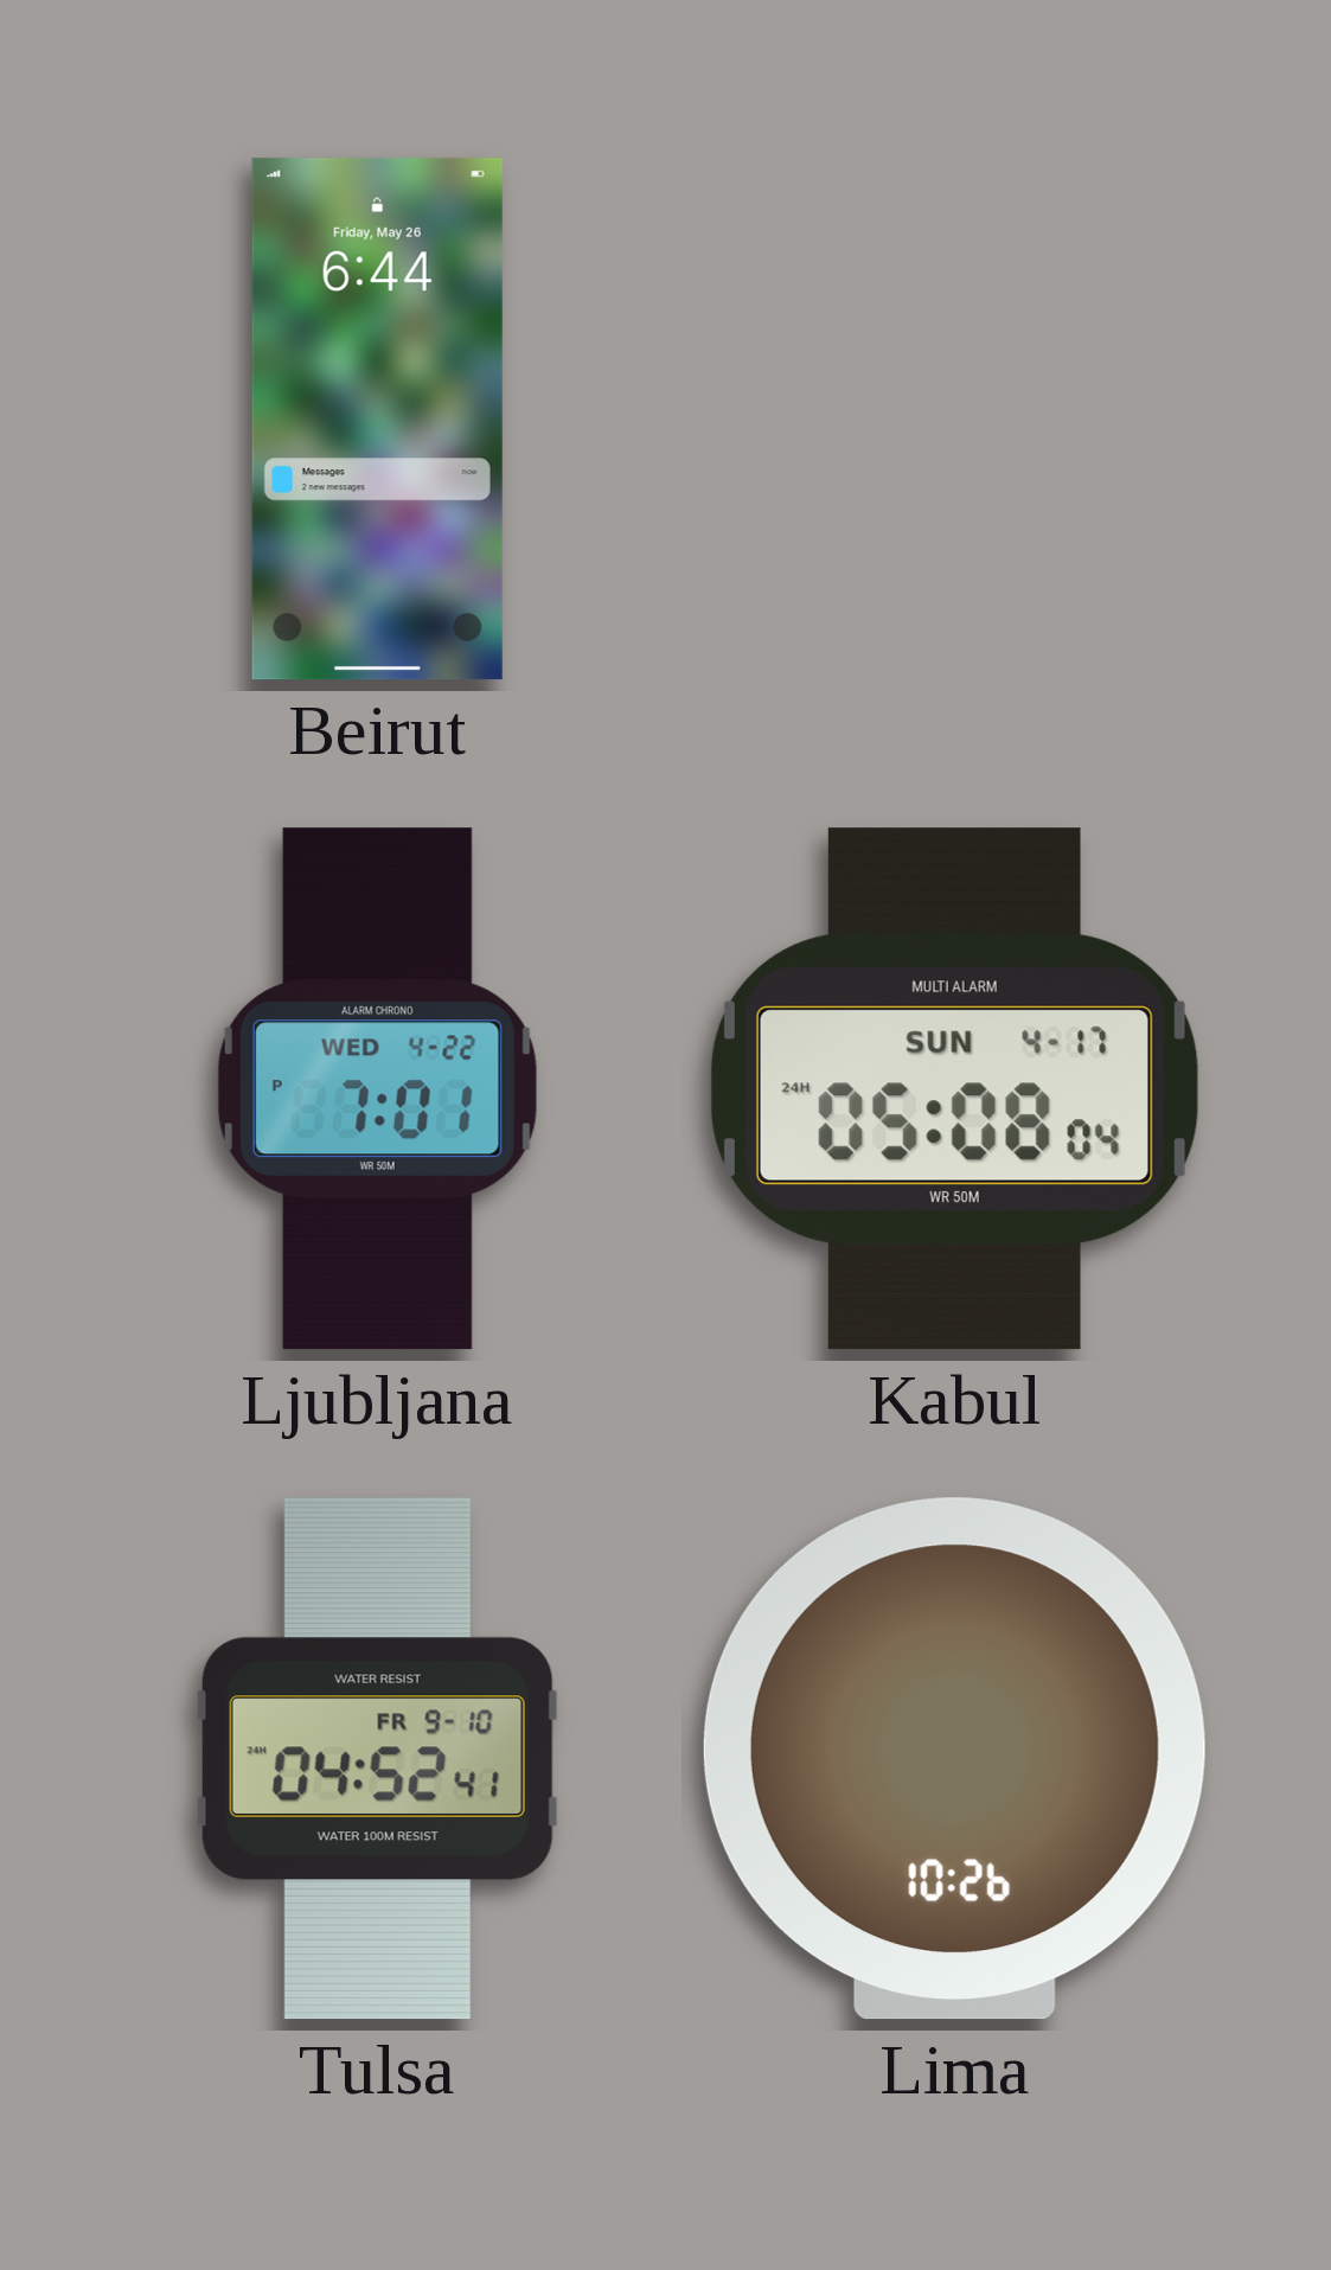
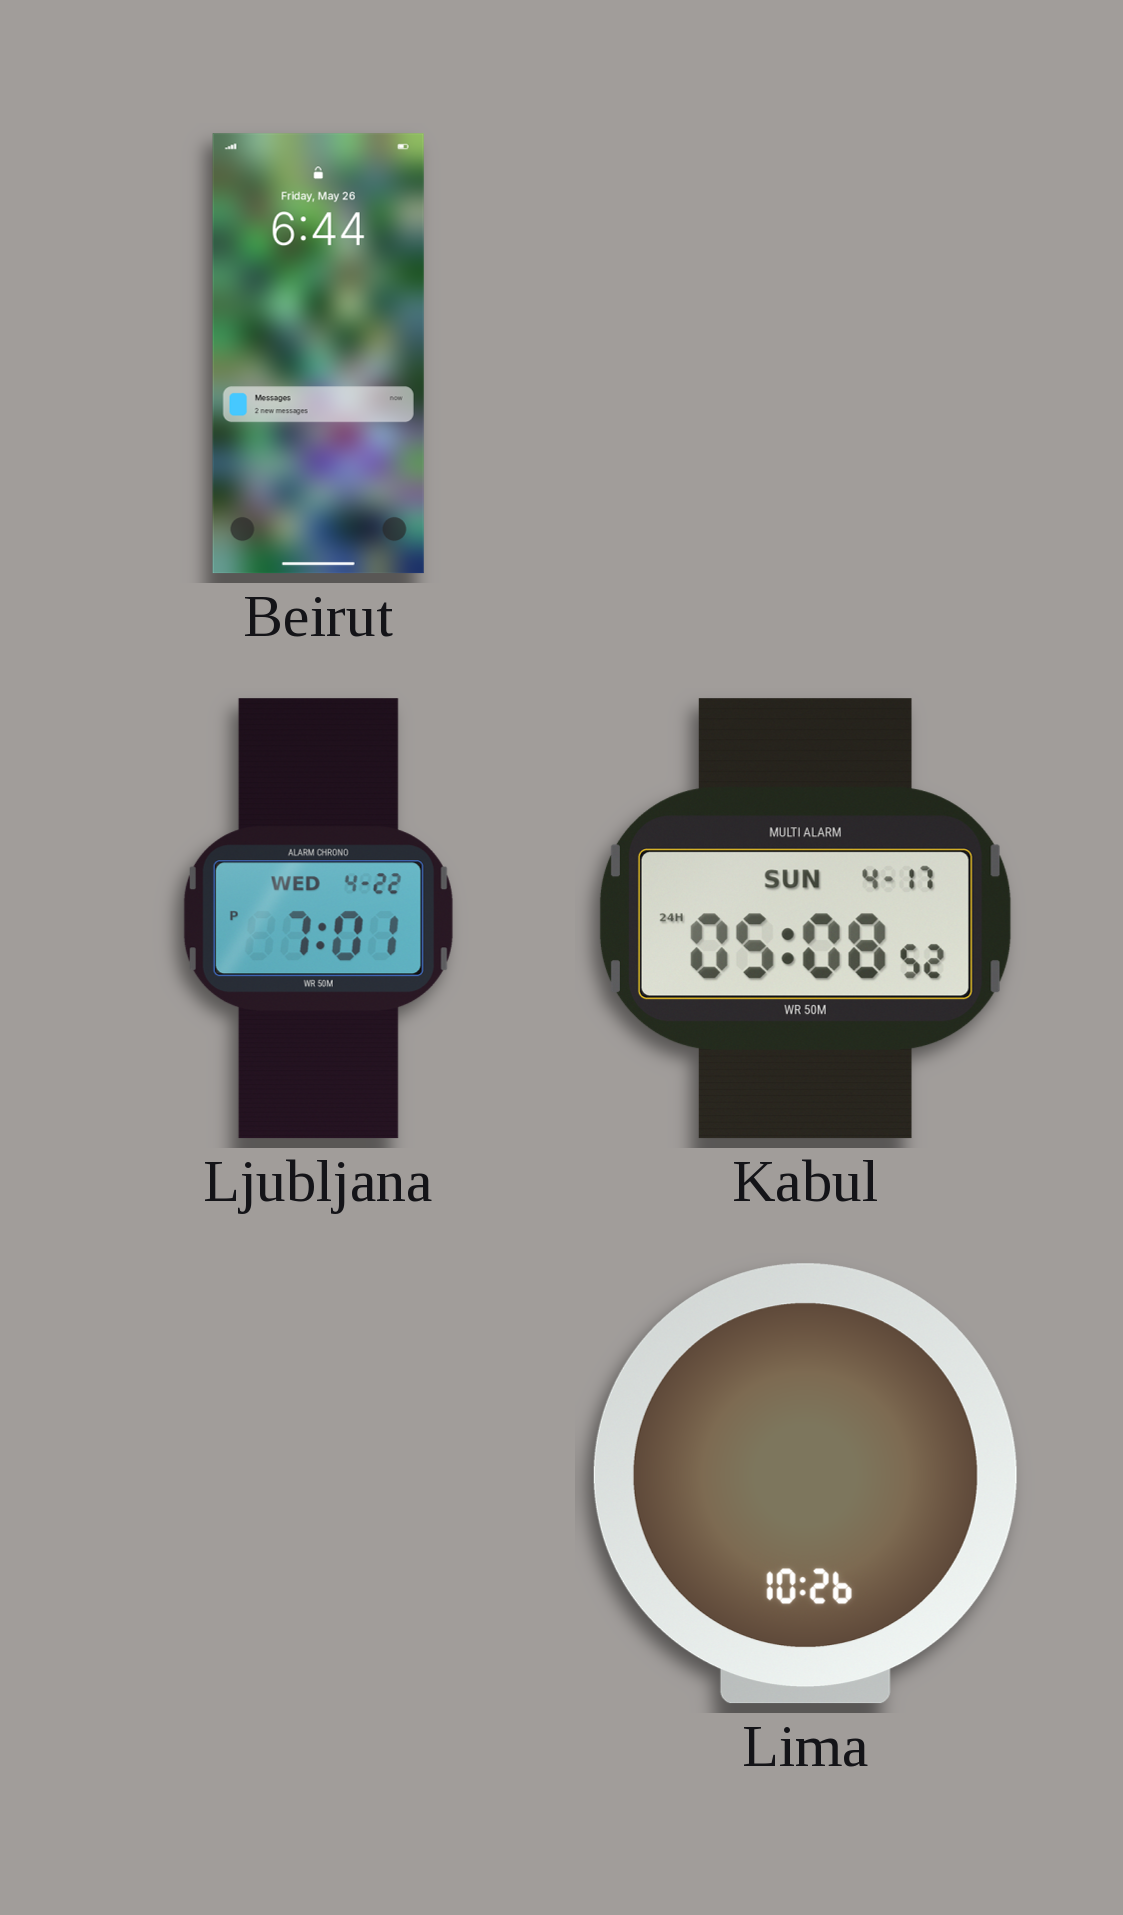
Kabul: 05:08:04 -> 05:08:52 (805, 919)
Tulsa: 04:52 -> none (377, 1759)
